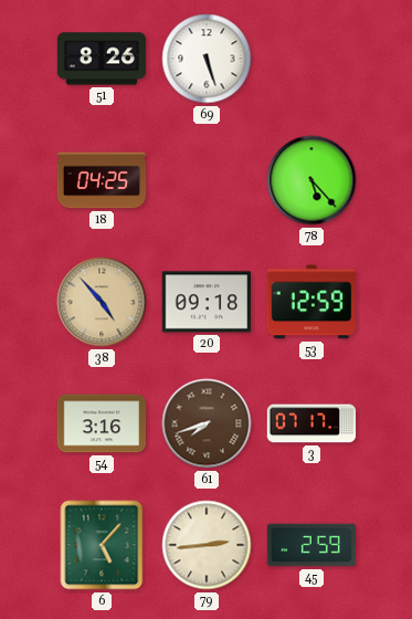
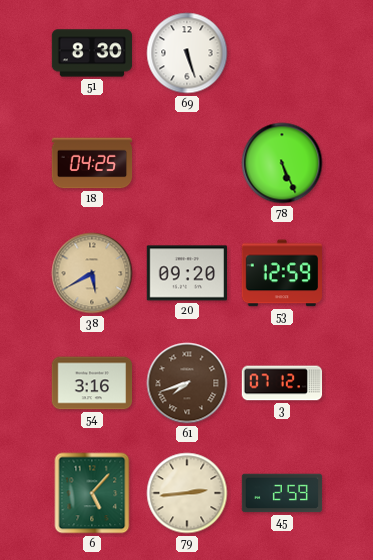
51: 8:26 -> 8:30 (92, 53)
78: 5:23 -> 5:26 (282, 163)
38: 4:53 -> 5:40 (92, 273)
20: 09:18 -> 09:20 (186, 273)
3: 07:17 -> 07:12 (282, 383)
